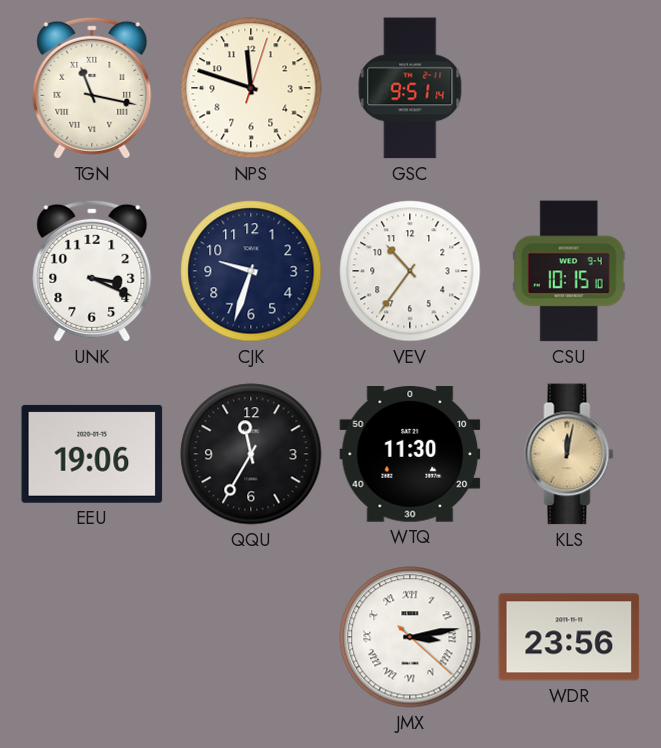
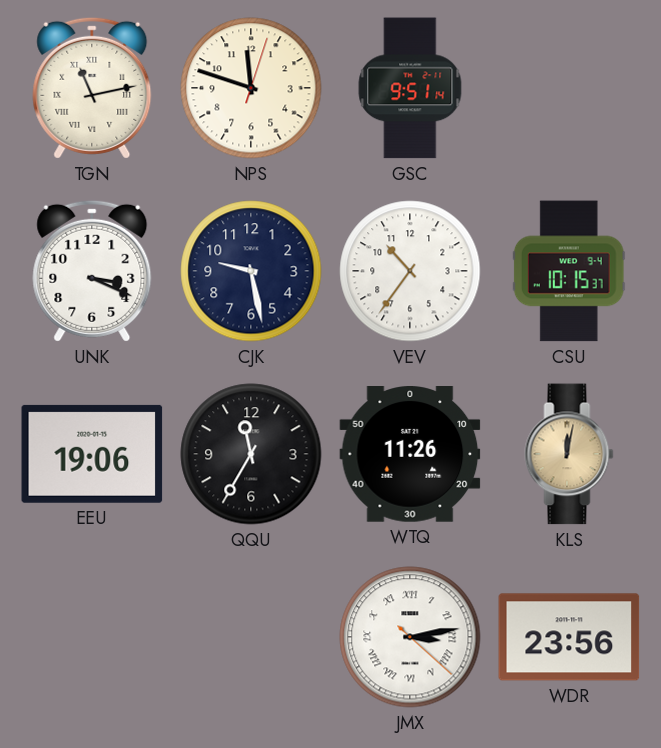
TGN: 11:17 -> 11:13 (92, 88)
CJK: 9:33 -> 9:28 (251, 271)
CSU: 10:15:10 -> 10:15:37 (569, 271)
WTQ: 11:30 -> 11:26 (410, 455)
